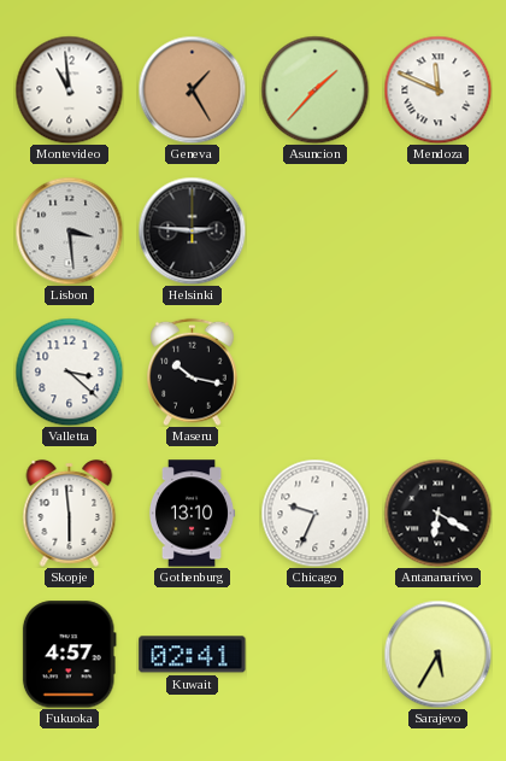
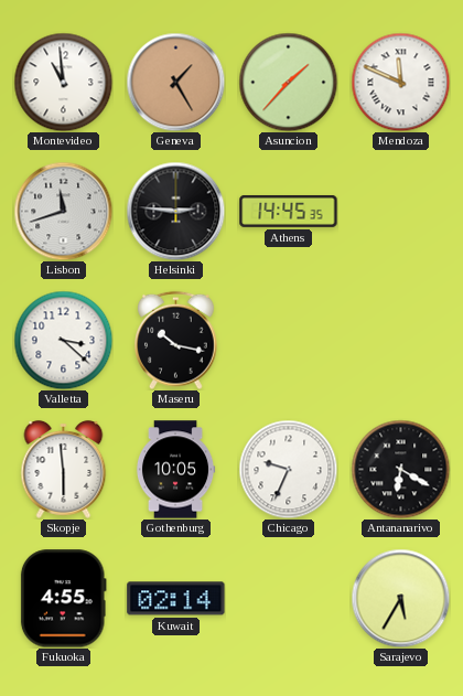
Lisbon: 3:29 -> 11:42 (63, 211)
Athens: none -> 14:45 (289, 211)
Gothenburg: 13:10 -> 10:05 (175, 470)
Fukuoka: 4:57 -> 4:55 (63, 599)
Kuwait: 02:41 -> 02:14 (176, 599)
